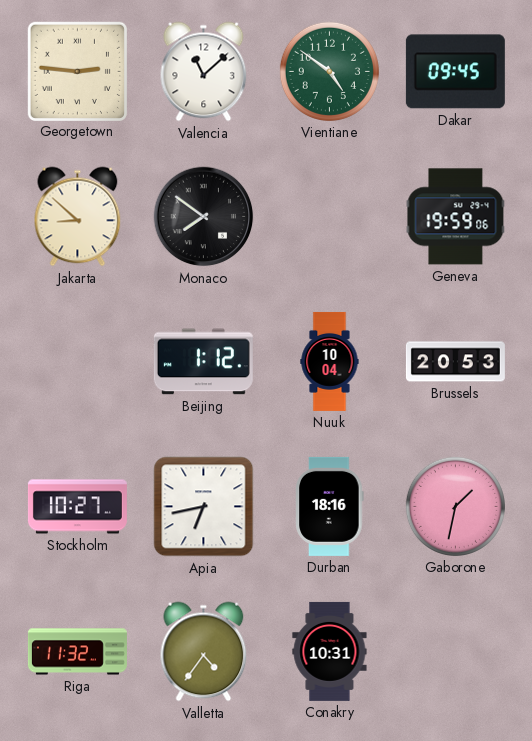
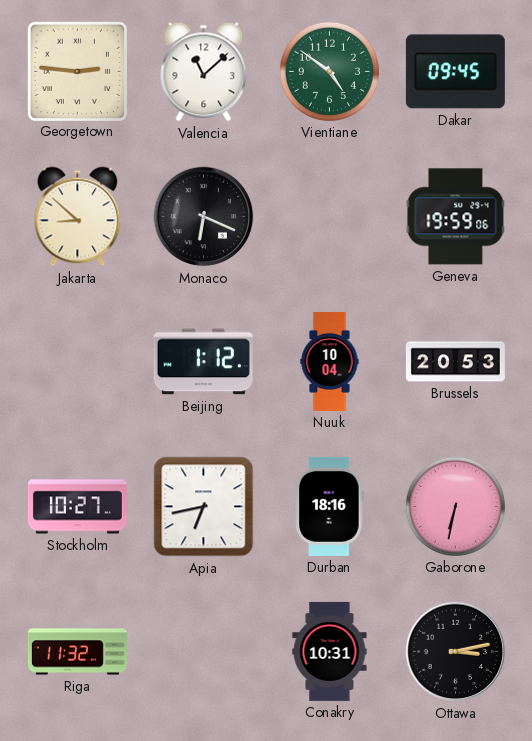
Monaco: 7:51 -> 6:19 (204, 217)
Gaborone: 1:32 -> 6:32 (455, 506)
Valletta: 4:36 -> none (204, 652)
Ottawa: none -> 3:13 (456, 652)
